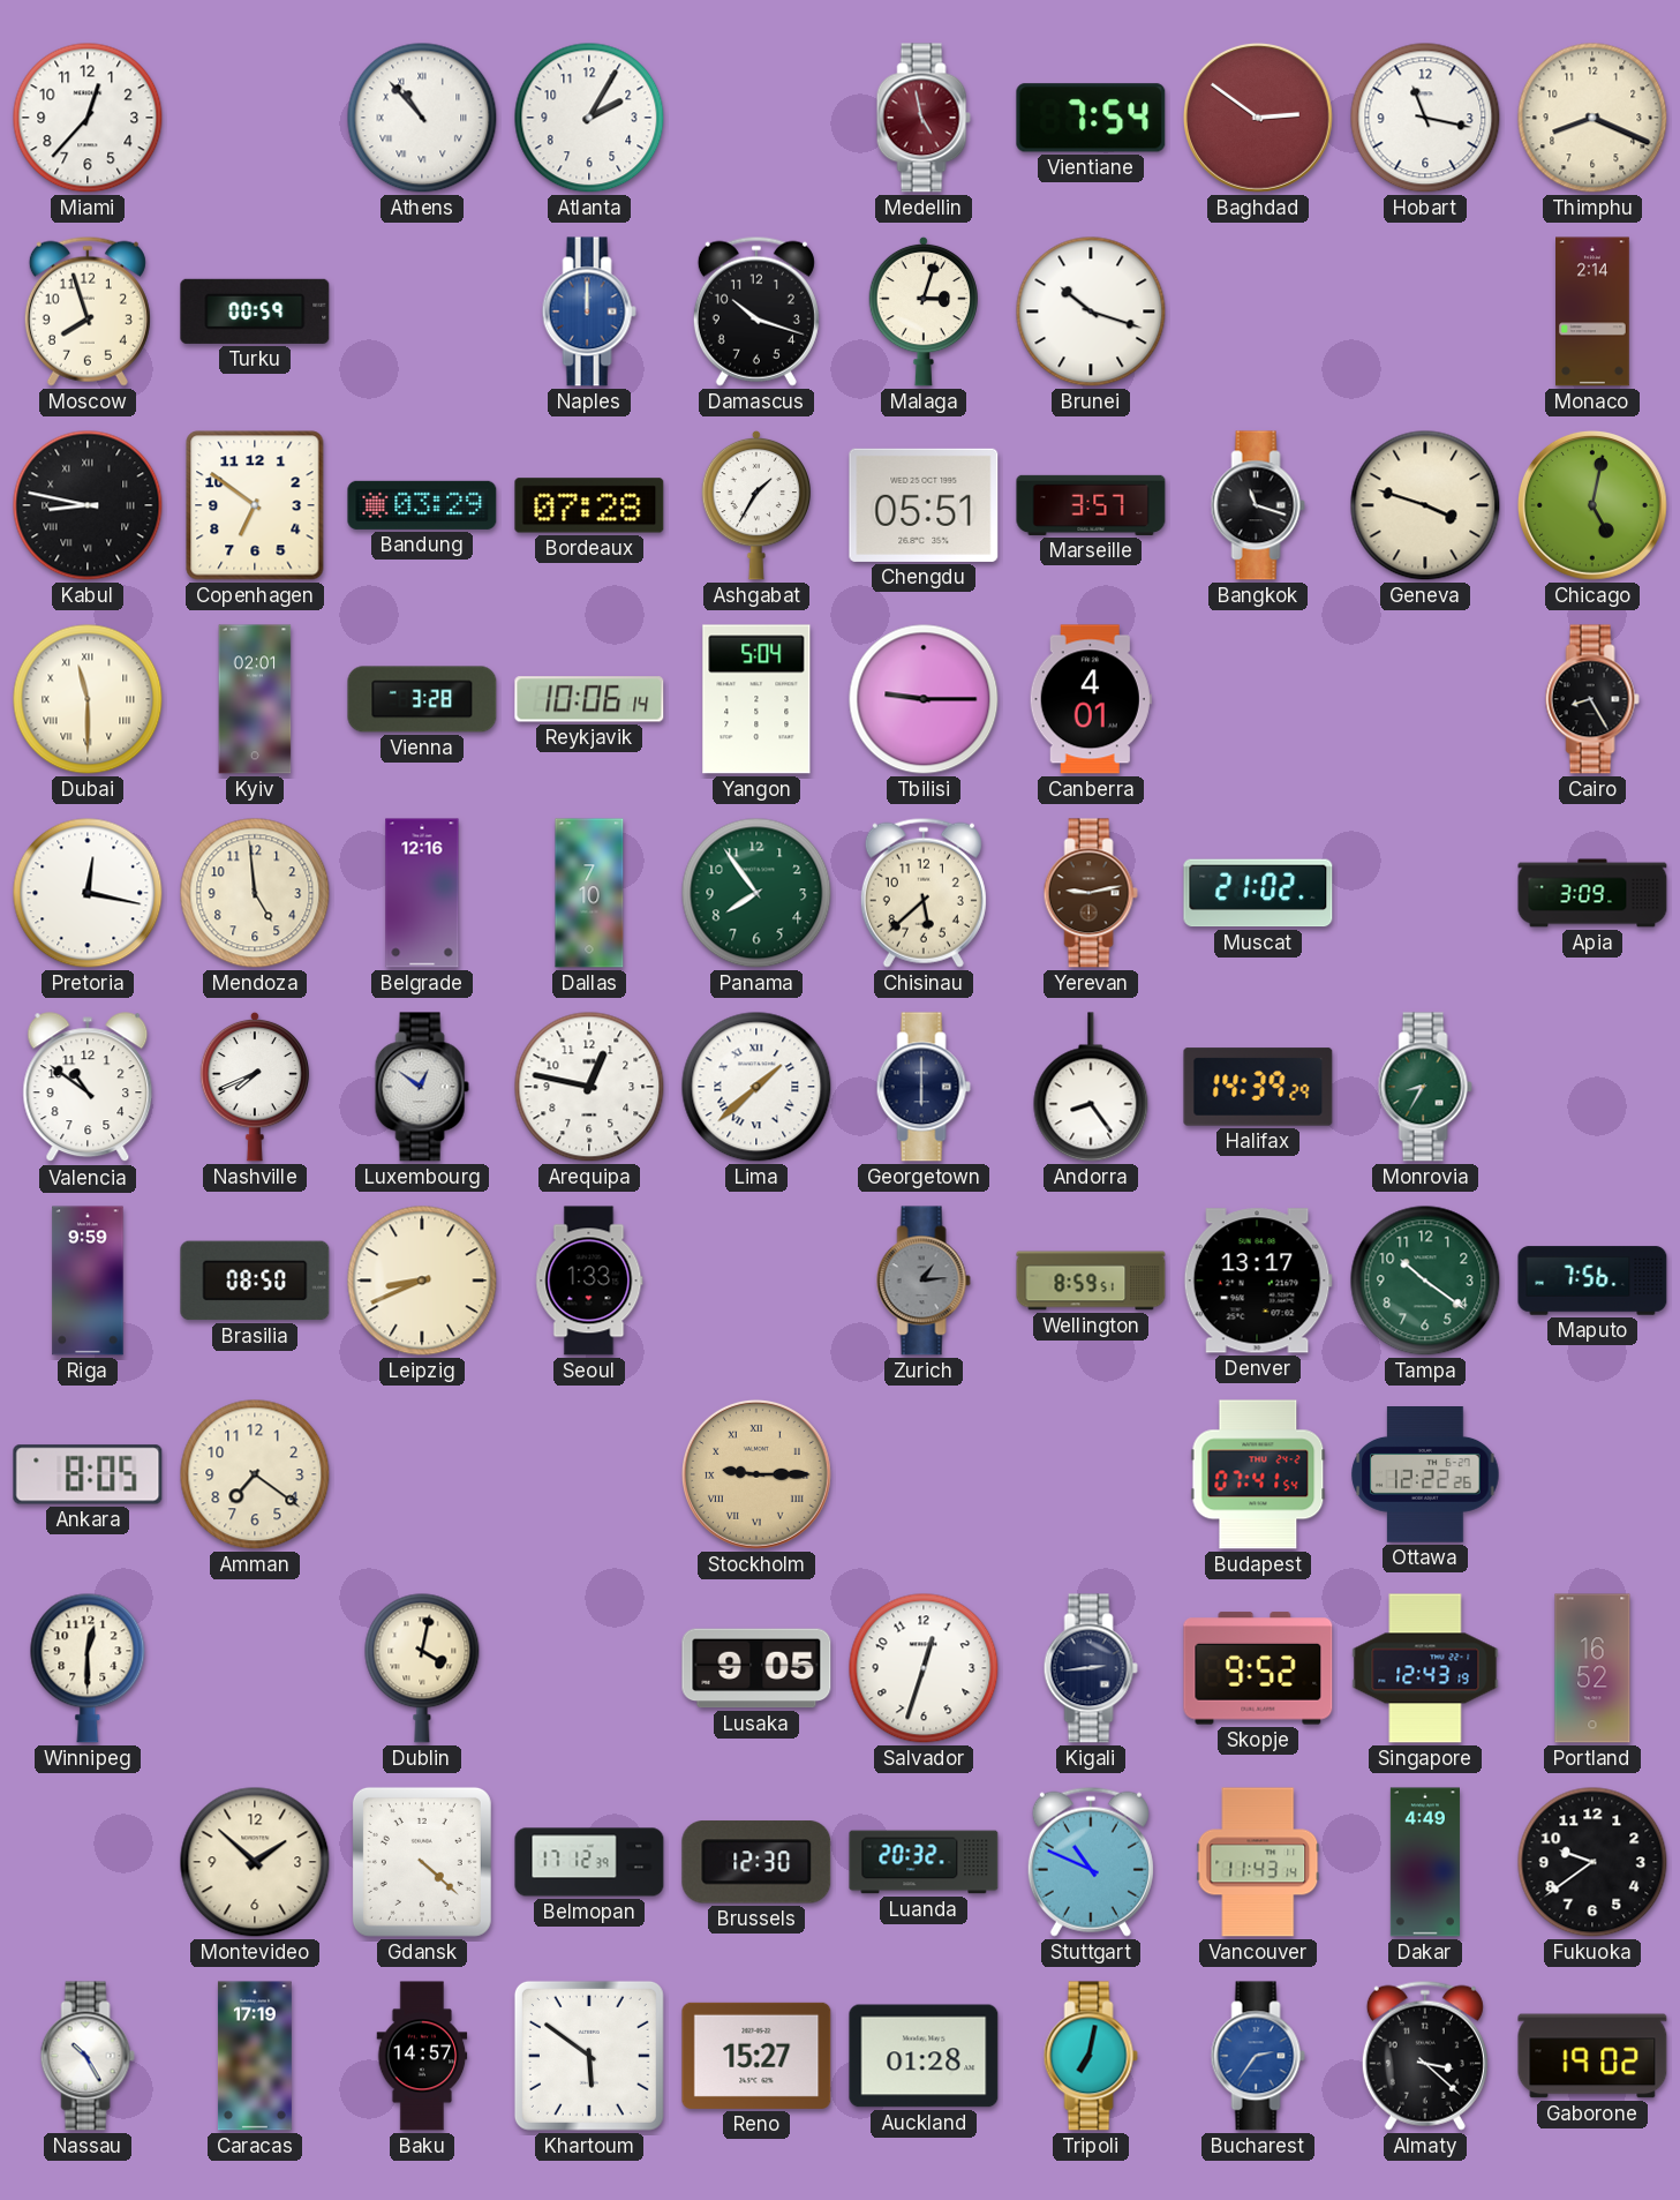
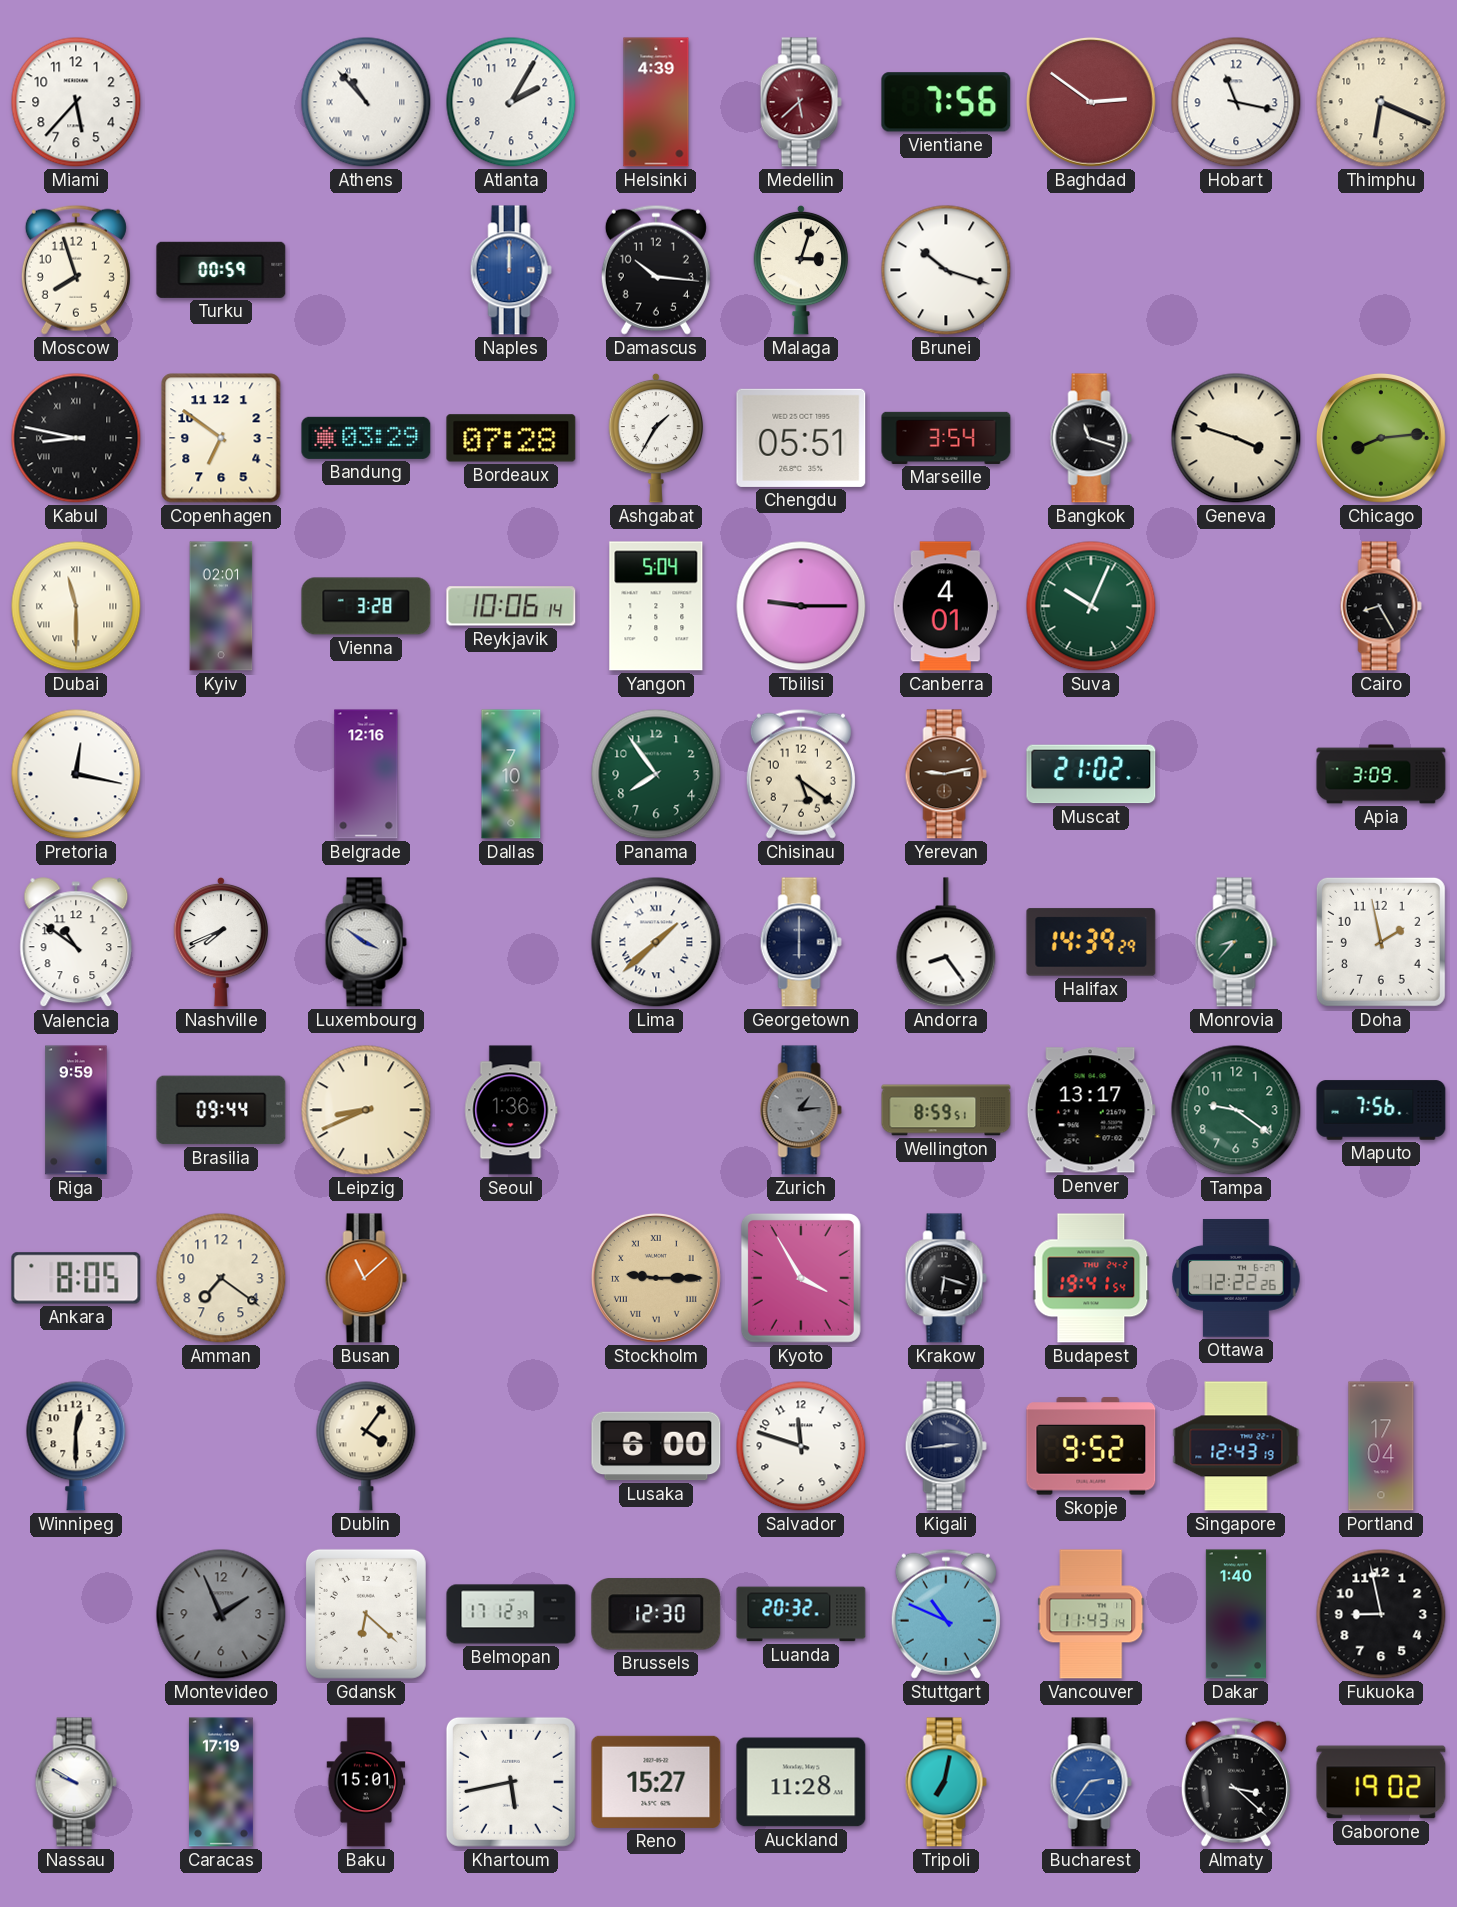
Miami: 12:37 -> 5:37 (76, 102)
Helsinki: none -> 4:39 (656, 102)
Medellin: 4:58 -> 5:38 (801, 102)
Vientiane: 7:54 -> 7:56 (946, 102)
Thimphu: 8:19 -> 6:19 (1381, 102)
Damascus: 10:18 -> 10:16 (656, 270)
Monaco: 2:14 -> none (1594, 311)
Marseille: 3:57 -> 3:54 (946, 438)
Chicago: 5:02 -> 8:14 (1381, 438)
Suva: none -> 10:04 (1091, 606)
Mendoza: 4:59 -> none (255, 893)
Chisinau: 5:38 -> 5:21 (801, 774)
Luxembourg: 12:51 -> 3:51 (366, 942)
Arequipa: 12:47 -> none (589, 1087)
Monrovia: 8:35 -> 8:37 (1236, 942)
Doha: none -> 1:58 (1381, 942)
Brasilia: 08:50 -> 09:44 (221, 1110)
Seoul: 1:33 -> 1:36 (511, 1110)
Tampa: 10:21 -> 9:21 (1236, 1110)
Busan: none -> 11:08 (366, 1278)
Kyoto: none -> 3:55 (801, 1278)
Krakow: none -> 6:18 (946, 1278)
Budapest: 07:41 -> 19:41 (1091, 1278)
Dublin: 4:02 -> 4:06 (366, 1446)
Lusaka: 9:05 -> 6:00 (656, 1446)
Salvador: 12:33 -> 11:48 (801, 1446)
Portland: 16:52 -> 17:04 (1381, 1446)
Montevideo: 1:52 -> 1:56 (221, 1614)
Montevideo dial: cream -> grey (221, 1614)
Gdansk: 4:22 -> 6:22 (366, 1614)
Dakar: 4:49 -> 1:40 (1236, 1614)
Fukuoka: 9:39 -> 8:58 (1381, 1614)
Nassau: 10:25 -> 9:50 (76, 1782)
Baku: 14:57 -> 15:01 (366, 1782)
Khartoum: 5:51 -> 5:43 (511, 1782)
Auckland: 01:28 -> 11:28 (801, 1782)
